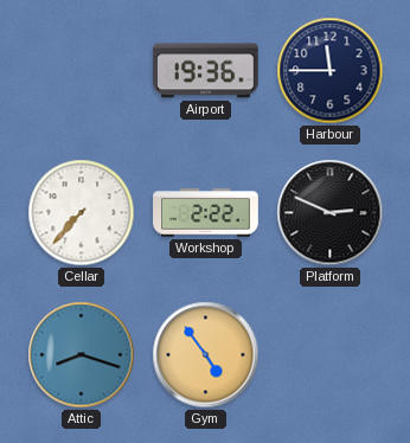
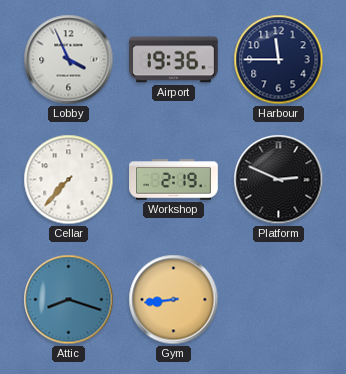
Lobby: none -> 3:56 (69, 60)
Workshop: 2:22 -> 2:19 (174, 180)
Gym: 4:54 -> 8:44 (174, 300)
